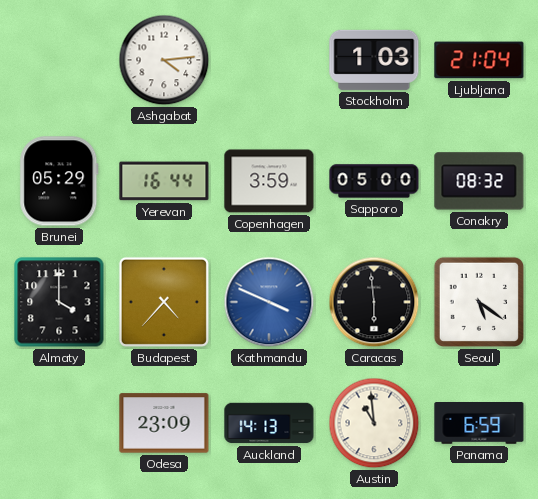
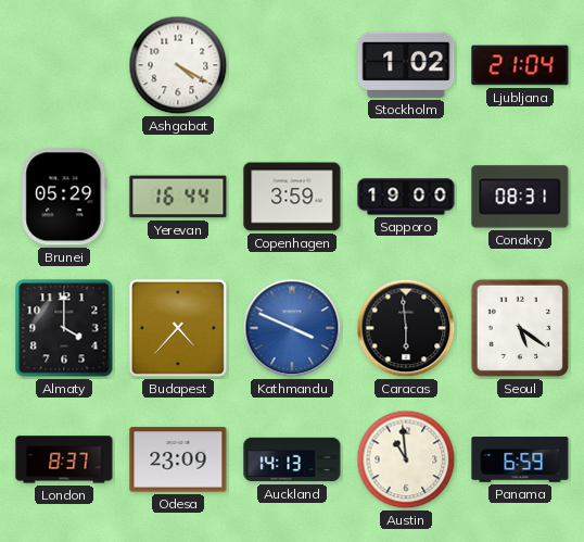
Ashgabat: 4:14 -> 4:20 (178, 65)
Stockholm: 1:03 -> 1:02 (406, 65)
Sapporo: 05:00 -> 19:00 (406, 197)
Conakry: 08:32 -> 08:31 (520, 197)
London: none -> 8:37 (64, 459)
